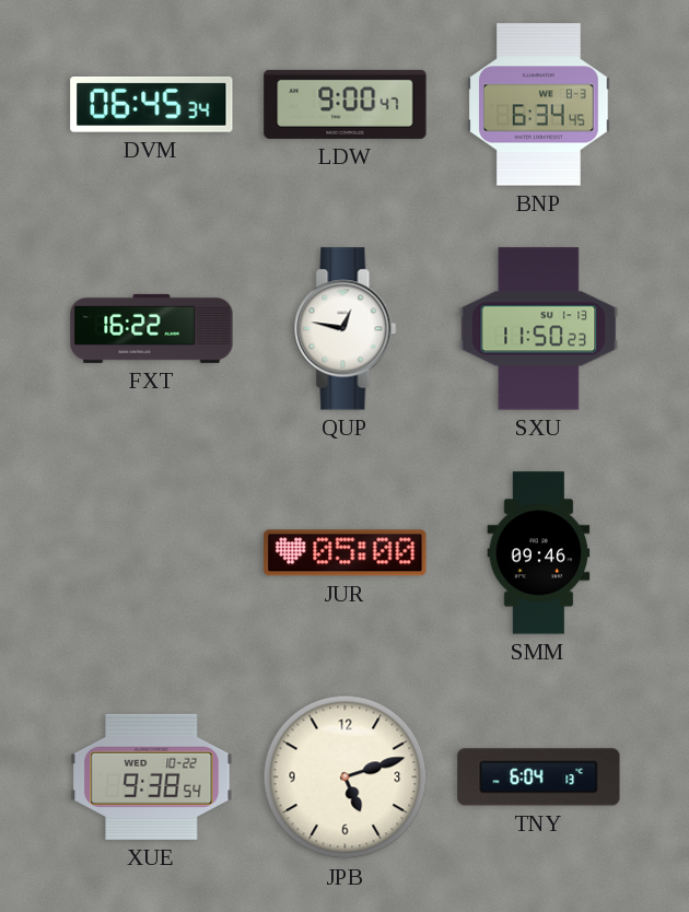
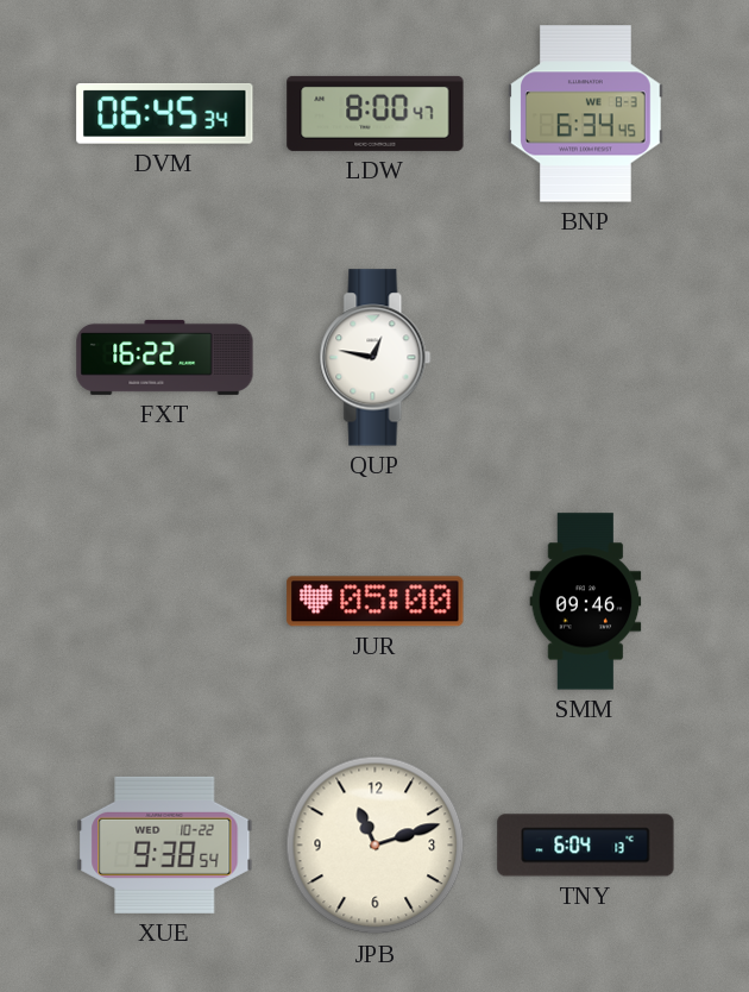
LDW: 9:00 -> 8:00 (376, 113)
SXU: 11:50 -> none (539, 329)
JPB: 5:12 -> 11:12 (376, 846)
